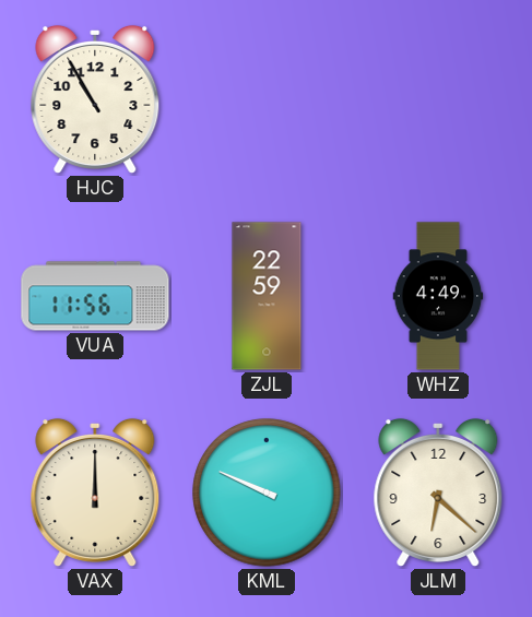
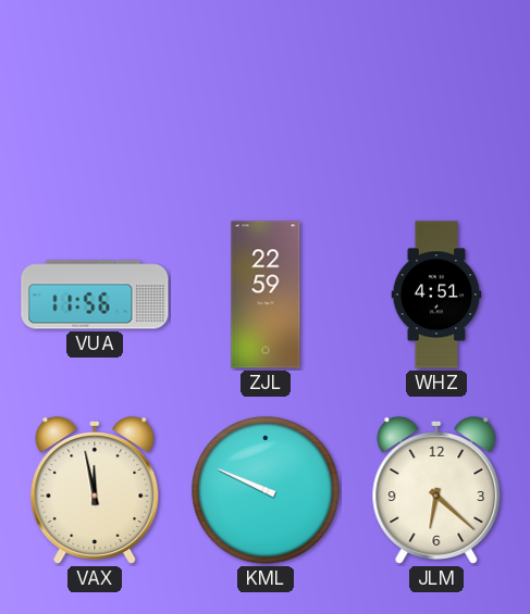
HJC: 10:55 -> none (95, 99)
WHZ: 4:49 -> 4:51 (436, 295)
VAX: 12:00 -> 11:58 (95, 490)
